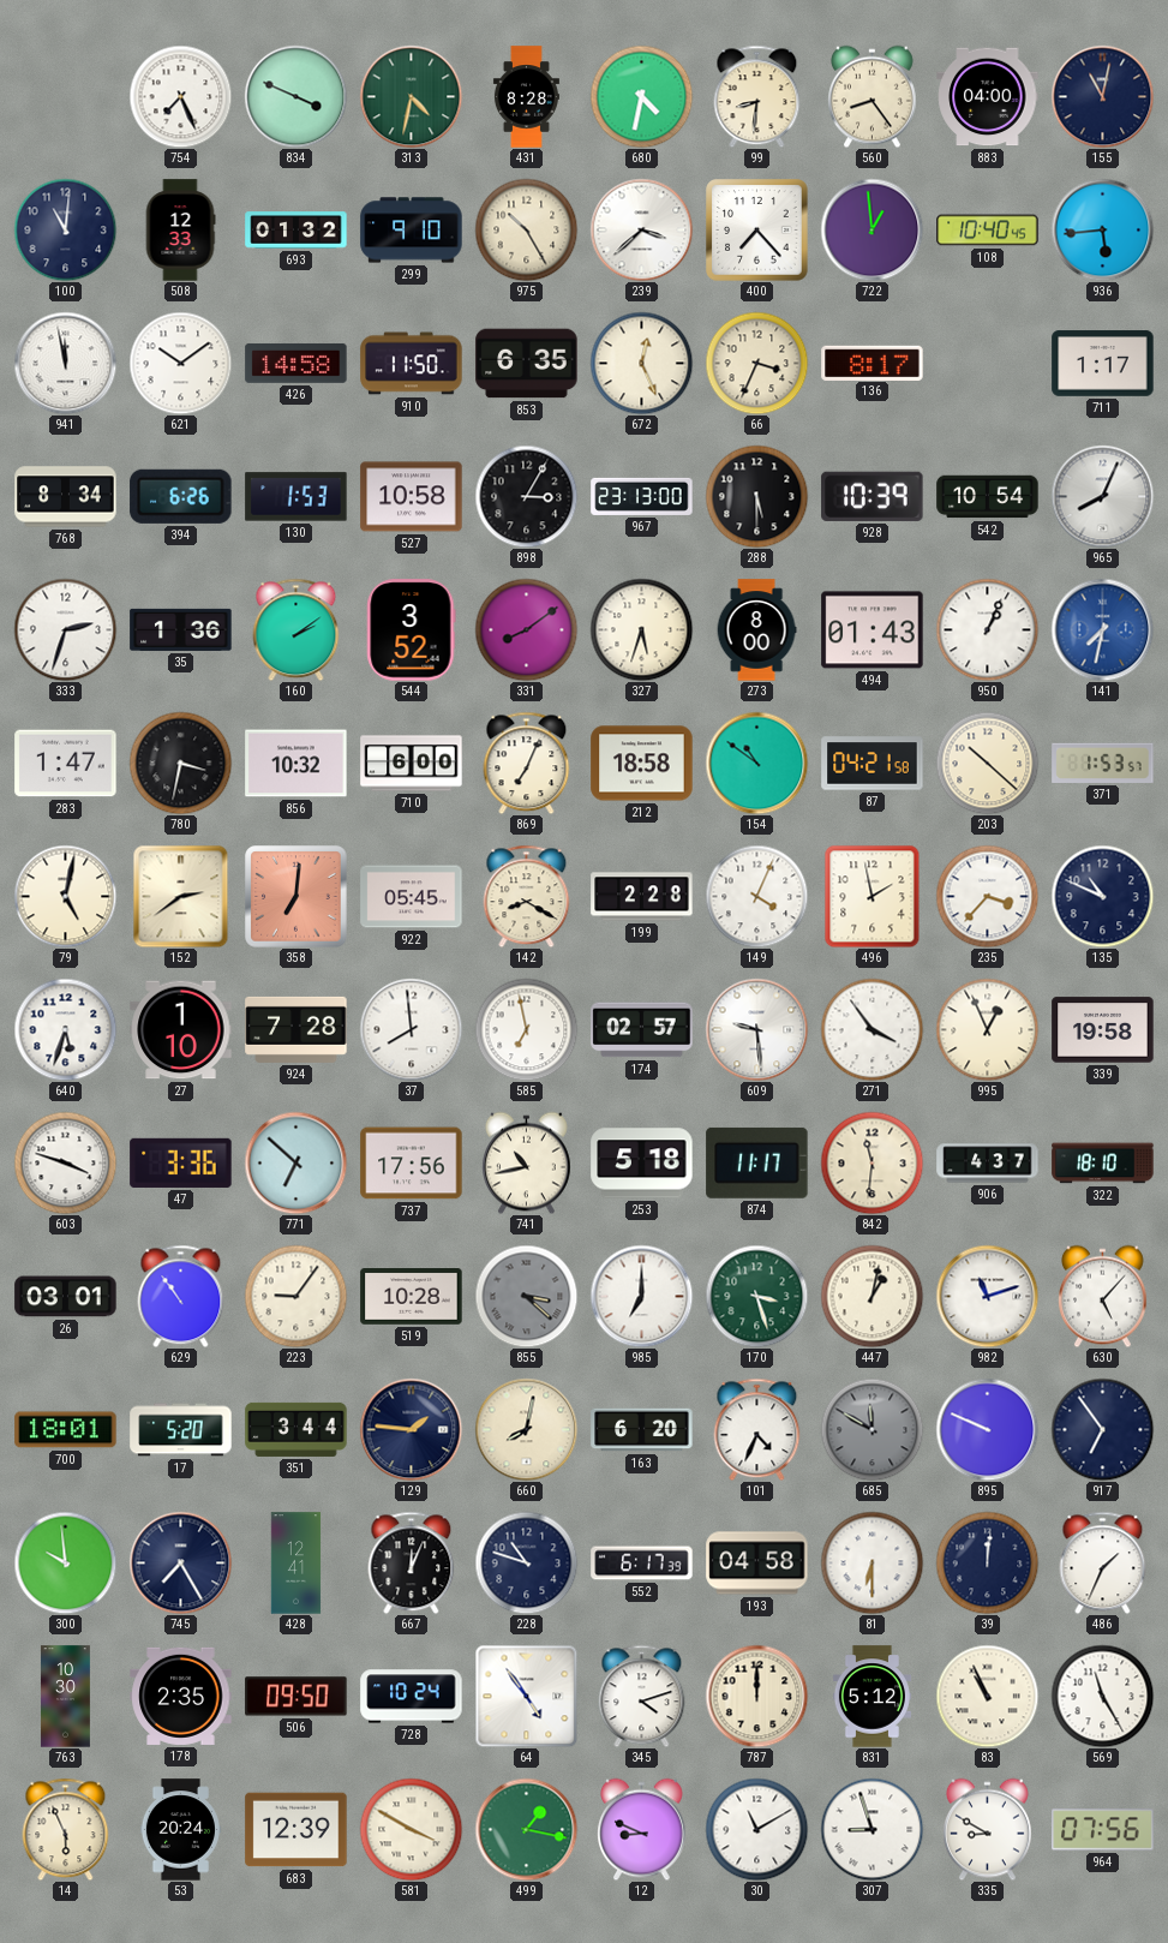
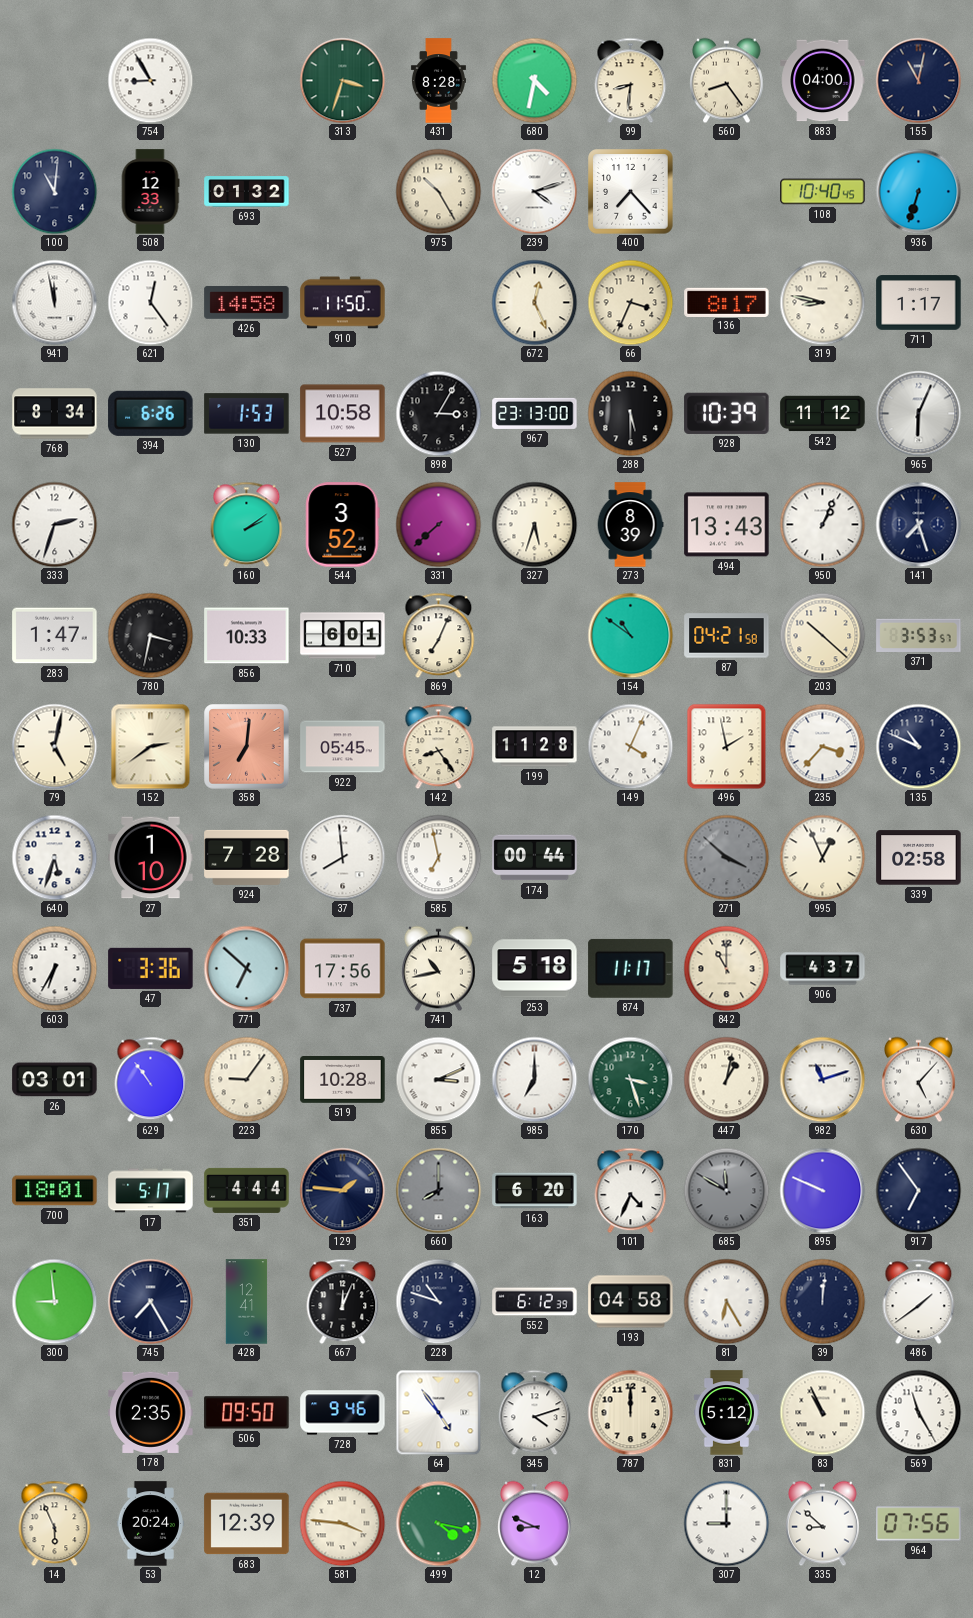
754: 7:26 -> 8:55 (150, 80)
834: 3:49 -> none (295, 96)
313: 4:32 -> 3:33 (342, 80)
299: 9:10 -> none (412, 231)
239: 3:38 -> 4:12 (534, 191)
722: 12:59 -> none (871, 229)
936: 5:44 -> 6:33 (918, 191)
621: 10:09 -> 12:24 (150, 302)
853: 6:35 -> none (527, 364)
319: none -> 8:47 (822, 302)
542: 10:54 -> 11:12 (823, 414)
965: 8:04 -> 6:04 (918, 413)
35: 1:36 -> none (181, 629)
331: 8:09 -> 7:38 (438, 524)
273: 8:00 -> 8:39 (630, 525)
494: 01:43 -> 13:43 (727, 525)
141: 7:32 -> 7:27 (918, 524)
141 dial: blue -> navy (918, 524)
856: 10:32 -> 10:33 (247, 636)
710: 6:00 -> 6:01 (343, 636)
212: 18:58 -> none (642, 764)
371: 1:53 -> 3:53 (919, 635)
142: 8:20 -> 8:24 (439, 746)
199: 2:28 -> 11:28 (535, 747)
174: 02:57 -> 00:44 (535, 858)
609: 9:29 -> none (756, 1029)
271: 3:54 -> 3:52 (726, 857)
271 dial: white -> grey (726, 857)
339: 19:58 -> 02:58 (919, 858)
603: 3:48 -> 6:35 (54, 968)
842: 11:31 -> 11:00 (726, 968)
322: 18:10 -> none (1103, 1164)
855: 3:22 -> 3:11 (438, 1079)
855 dial: grey -> white (438, 1079)
17: 5:20 -> 5:17 (151, 1191)
351: 3:44 -> 4:44 (247, 1190)
660: 8:02 -> 8:00 (438, 1190)
660 dial: cream -> grey (438, 1190)
300: 9:59 -> 8:59 (54, 1301)
552: 6:17 -> 6:12 (535, 1302)
81: 6:30 -> 6:25 (726, 1301)
486: 1:34 -> 1:39 (919, 1301)
763: 10:30 -> none (65, 1697)
728: 10:24 -> 9:46 (343, 1413)
581: 3:50 -> 3:46 (342, 1523)
499: 1:17 -> 4:17 (438, 1523)
30: 11:10 -> none (756, 1829)
307: 8:57 -> 9:00 (726, 1523)
335: 8:50 -> 8:52 (823, 1523)
